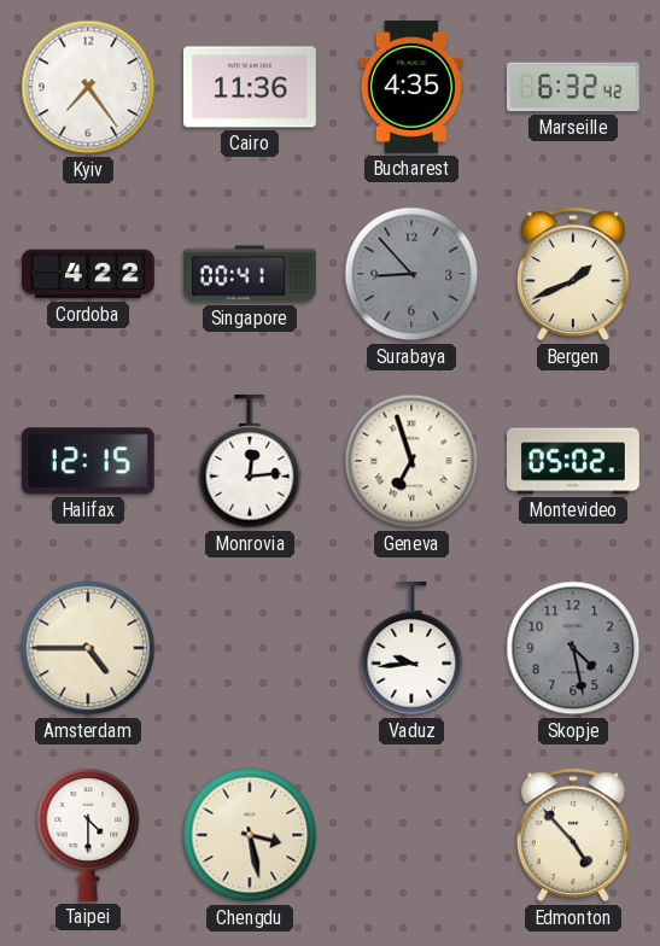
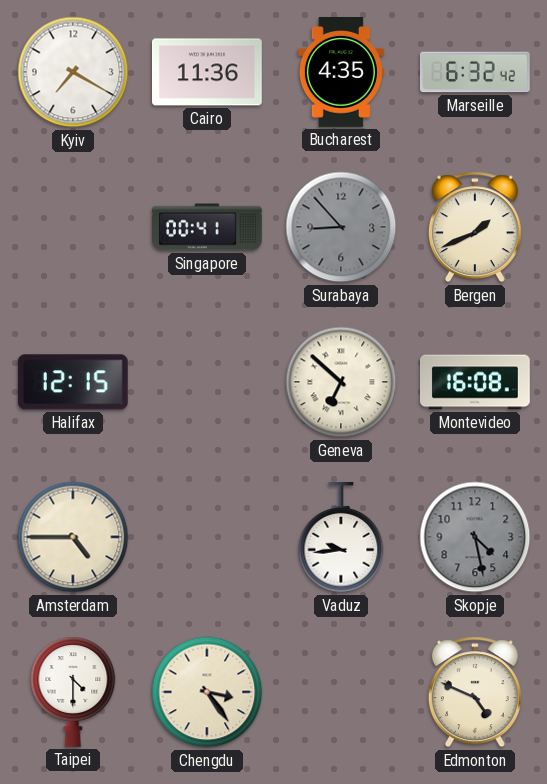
Kyiv: 7:24 -> 7:20 (73, 72)
Cordoba: 4:22 -> none (89, 274)
Monrovia: 12:14 -> none (250, 462)
Geneva: 6:57 -> 6:52 (341, 382)
Montevideo: 05:02 -> 16:08 (476, 382)
Chengdu: 3:28 -> 3:24 (207, 692)
Edmonton: 4:53 -> 4:49 (475, 692)
